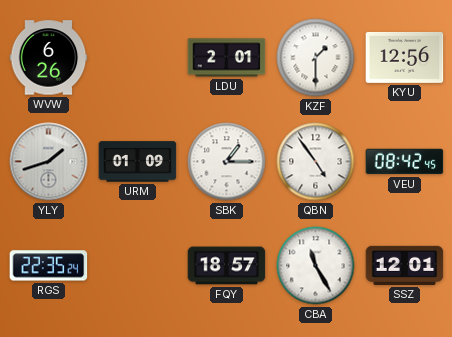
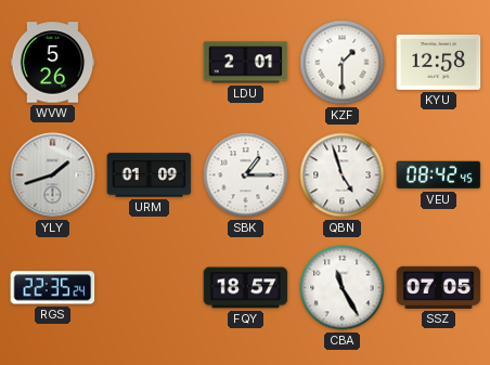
WVW: 6:26 -> 5:26 (53, 63)
KYU: 12:56 -> 12:58 (439, 62)
QBN: 4:54 -> 4:57 (343, 175)
SSZ: 12:01 -> 07:05 (439, 287)
